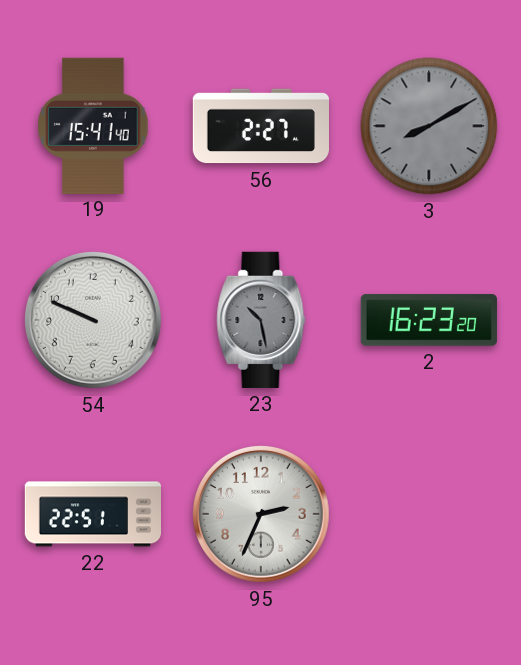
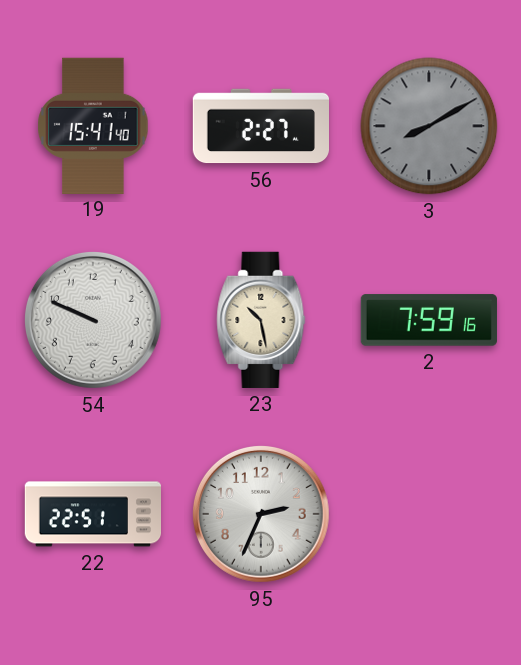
23 dial: grey -> cream (261, 320)
2: 16:23 -> 7:59 (429, 320)
